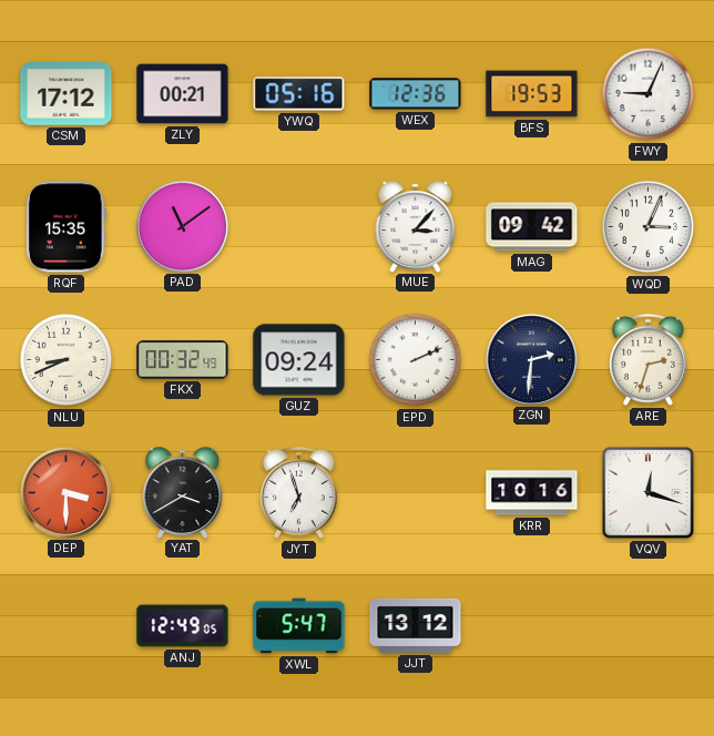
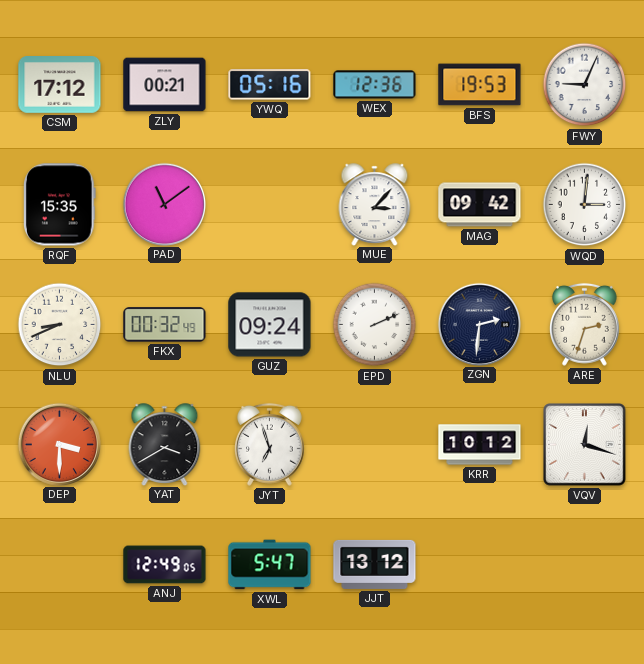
WQD: 3:04 -> 3:01 (585, 205)
KRR: 10:16 -> 10:12 (480, 445)
